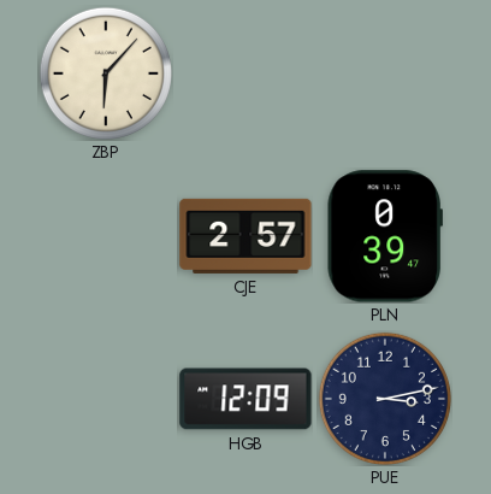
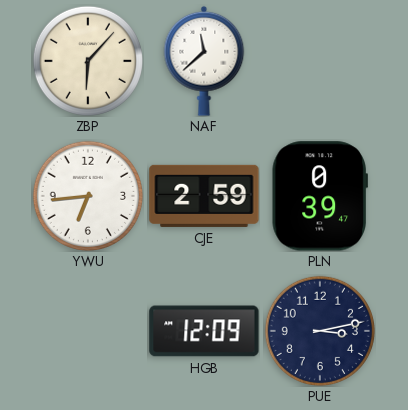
NAF: none -> 11:38 (204, 61)
YWU: none -> 6:44 (88, 196)
CJE: 2:57 -> 2:59 (204, 196)
